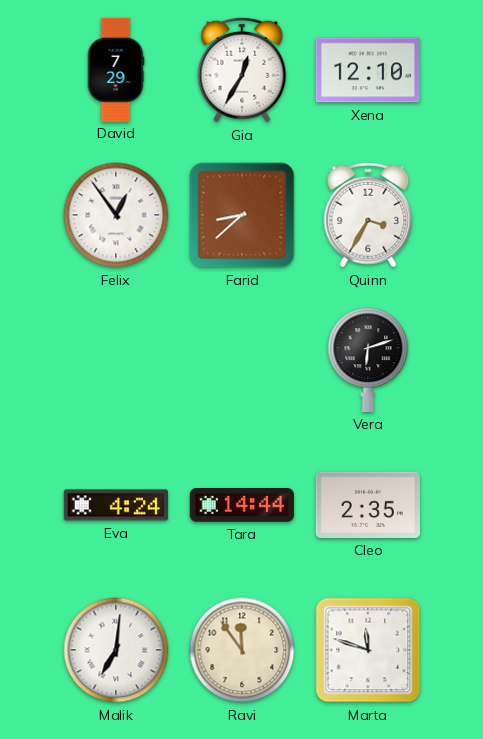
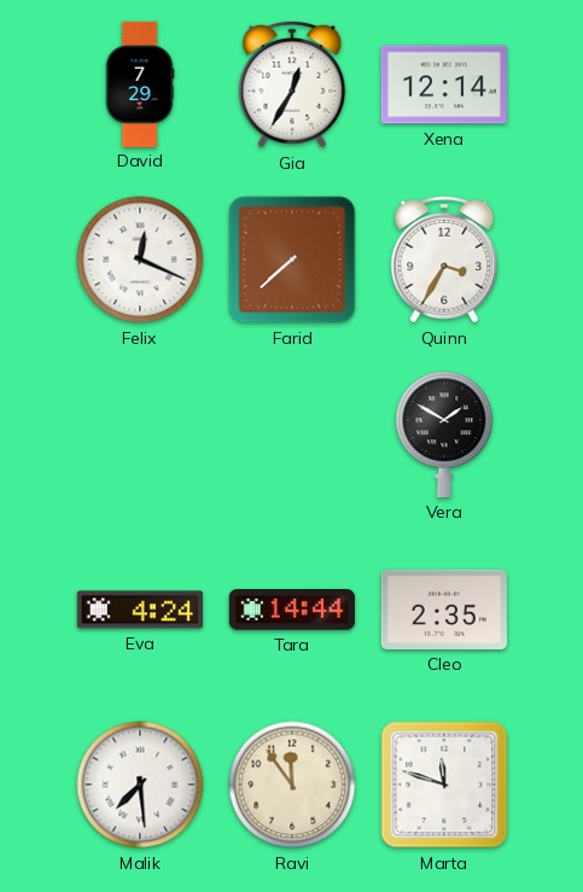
Xena: 12:10 -> 12:14 (444, 84)
Felix: 12:54 -> 12:19 (140, 260)
Farid: 8:38 -> 7:38 (292, 260)
Vera: 6:12 -> 1:50 (444, 435)
Malik: 7:01 -> 7:29 (140, 785)
